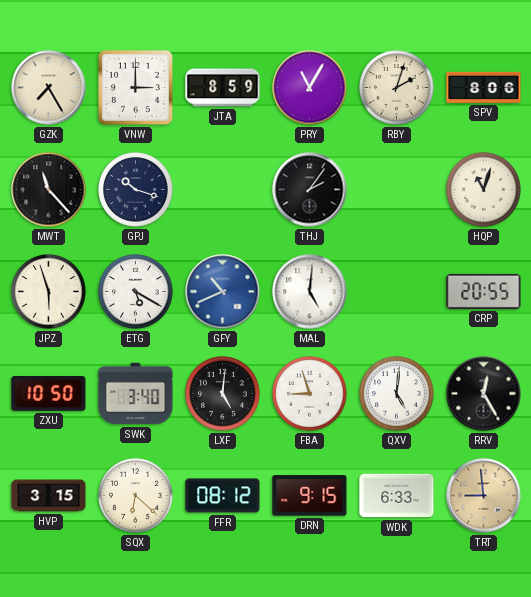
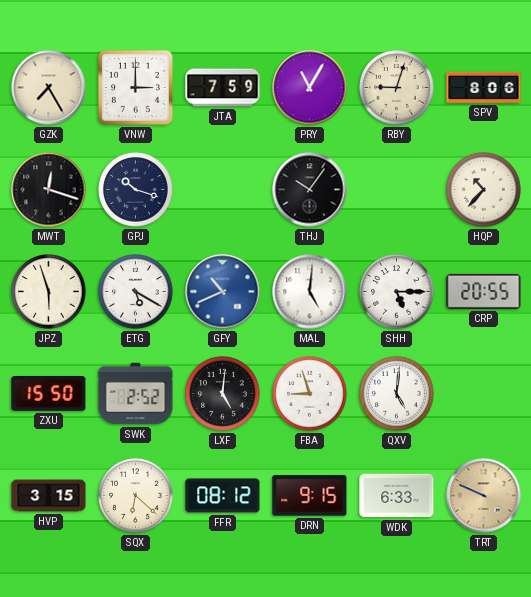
JTA: 8:59 -> 7:59 (223, 88)
RBY: 2:03 -> 9:03 (397, 88)
MWT: 11:23 -> 12:18 (49, 190)
THJ: 2:06 -> 10:06 (310, 190)
HQP: 11:03 -> 10:37 (484, 190)
SHH: none -> 5:15 (397, 292)
ZXU: 10:50 -> 15:50 (49, 394)
SWK: 3:40 -> 2:52 (136, 394)
RRV: 12:25 -> none (484, 394)
TRT: 8:59 -> 9:49 (484, 496)
